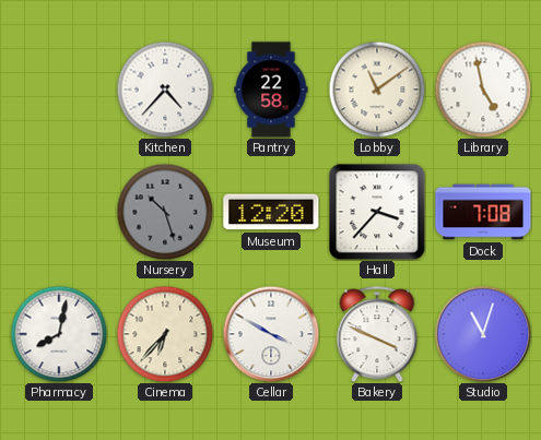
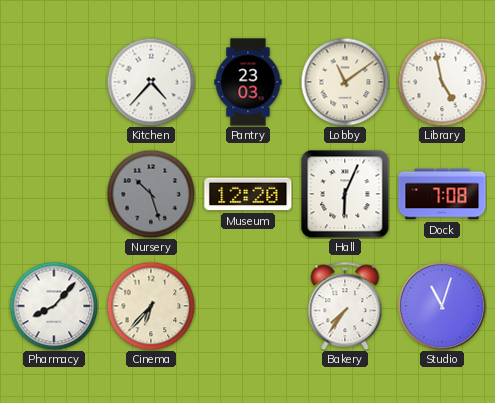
Pantry: 22:58 -> 23:03 (248, 82)
Hall: 3:37 -> 6:04 (345, 194)
Pharmacy: 8:02 -> 8:07 (54, 306)
Cellar: 3:50 -> none (271, 334)
Bakery: 3:49 -> 7:36 (345, 306)
